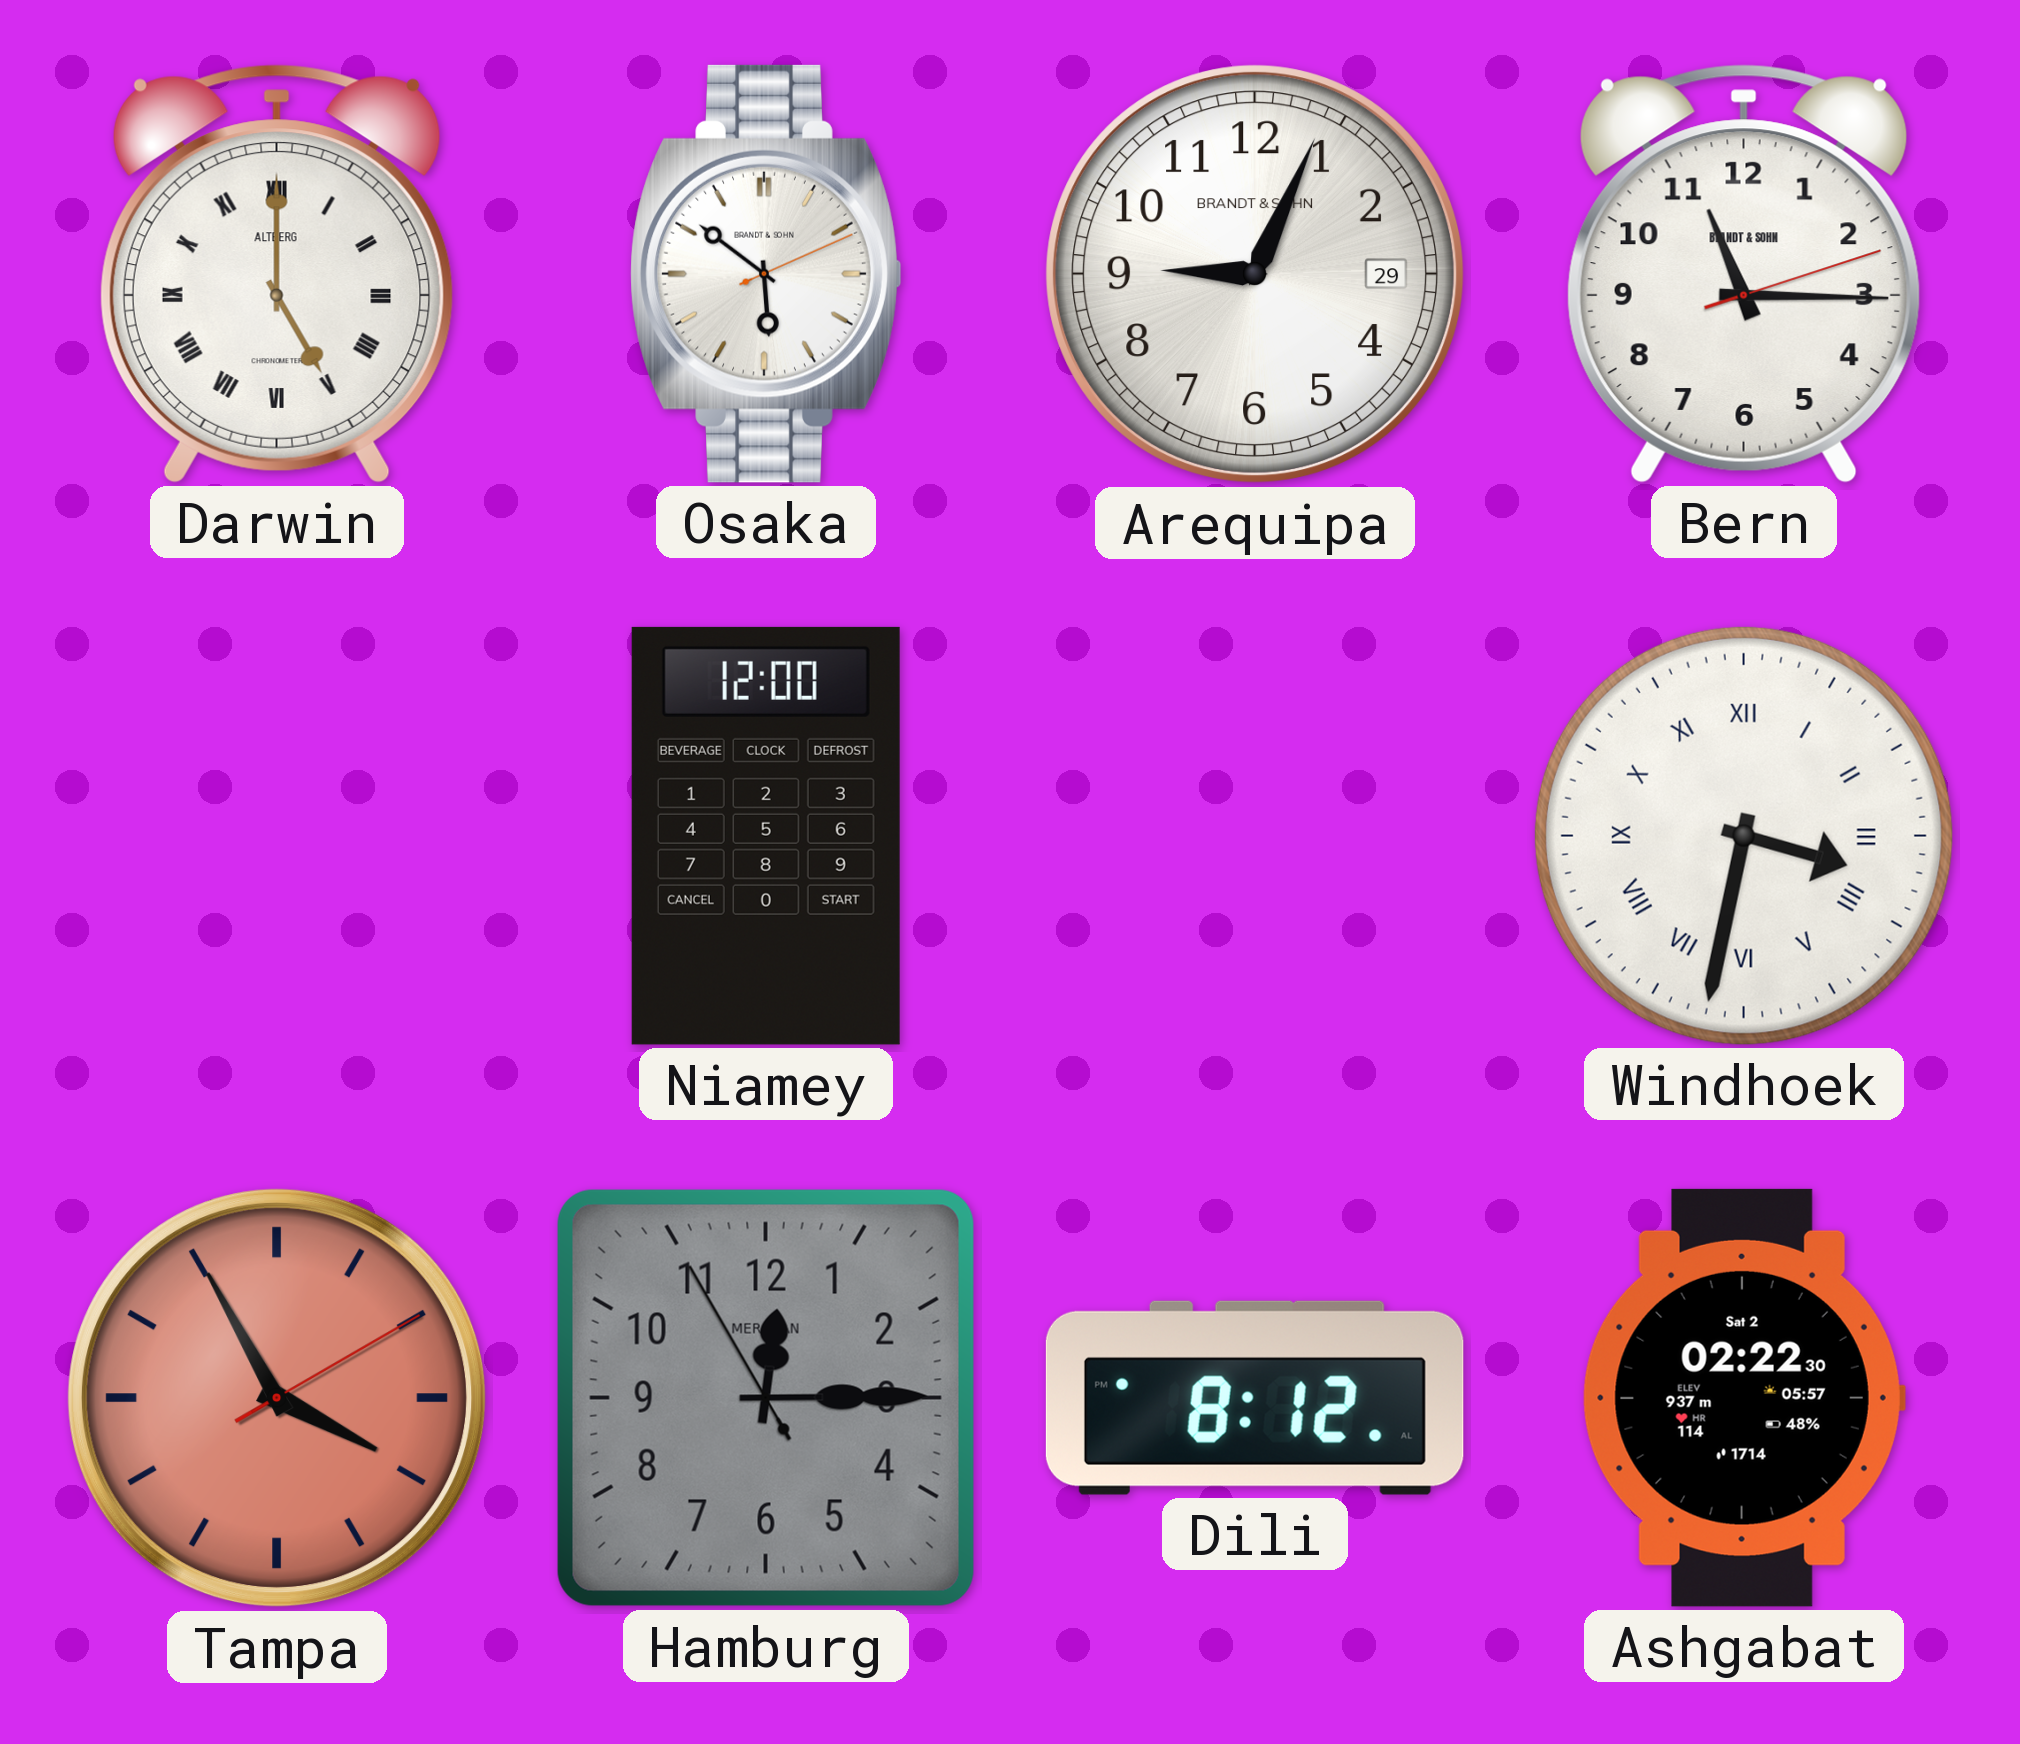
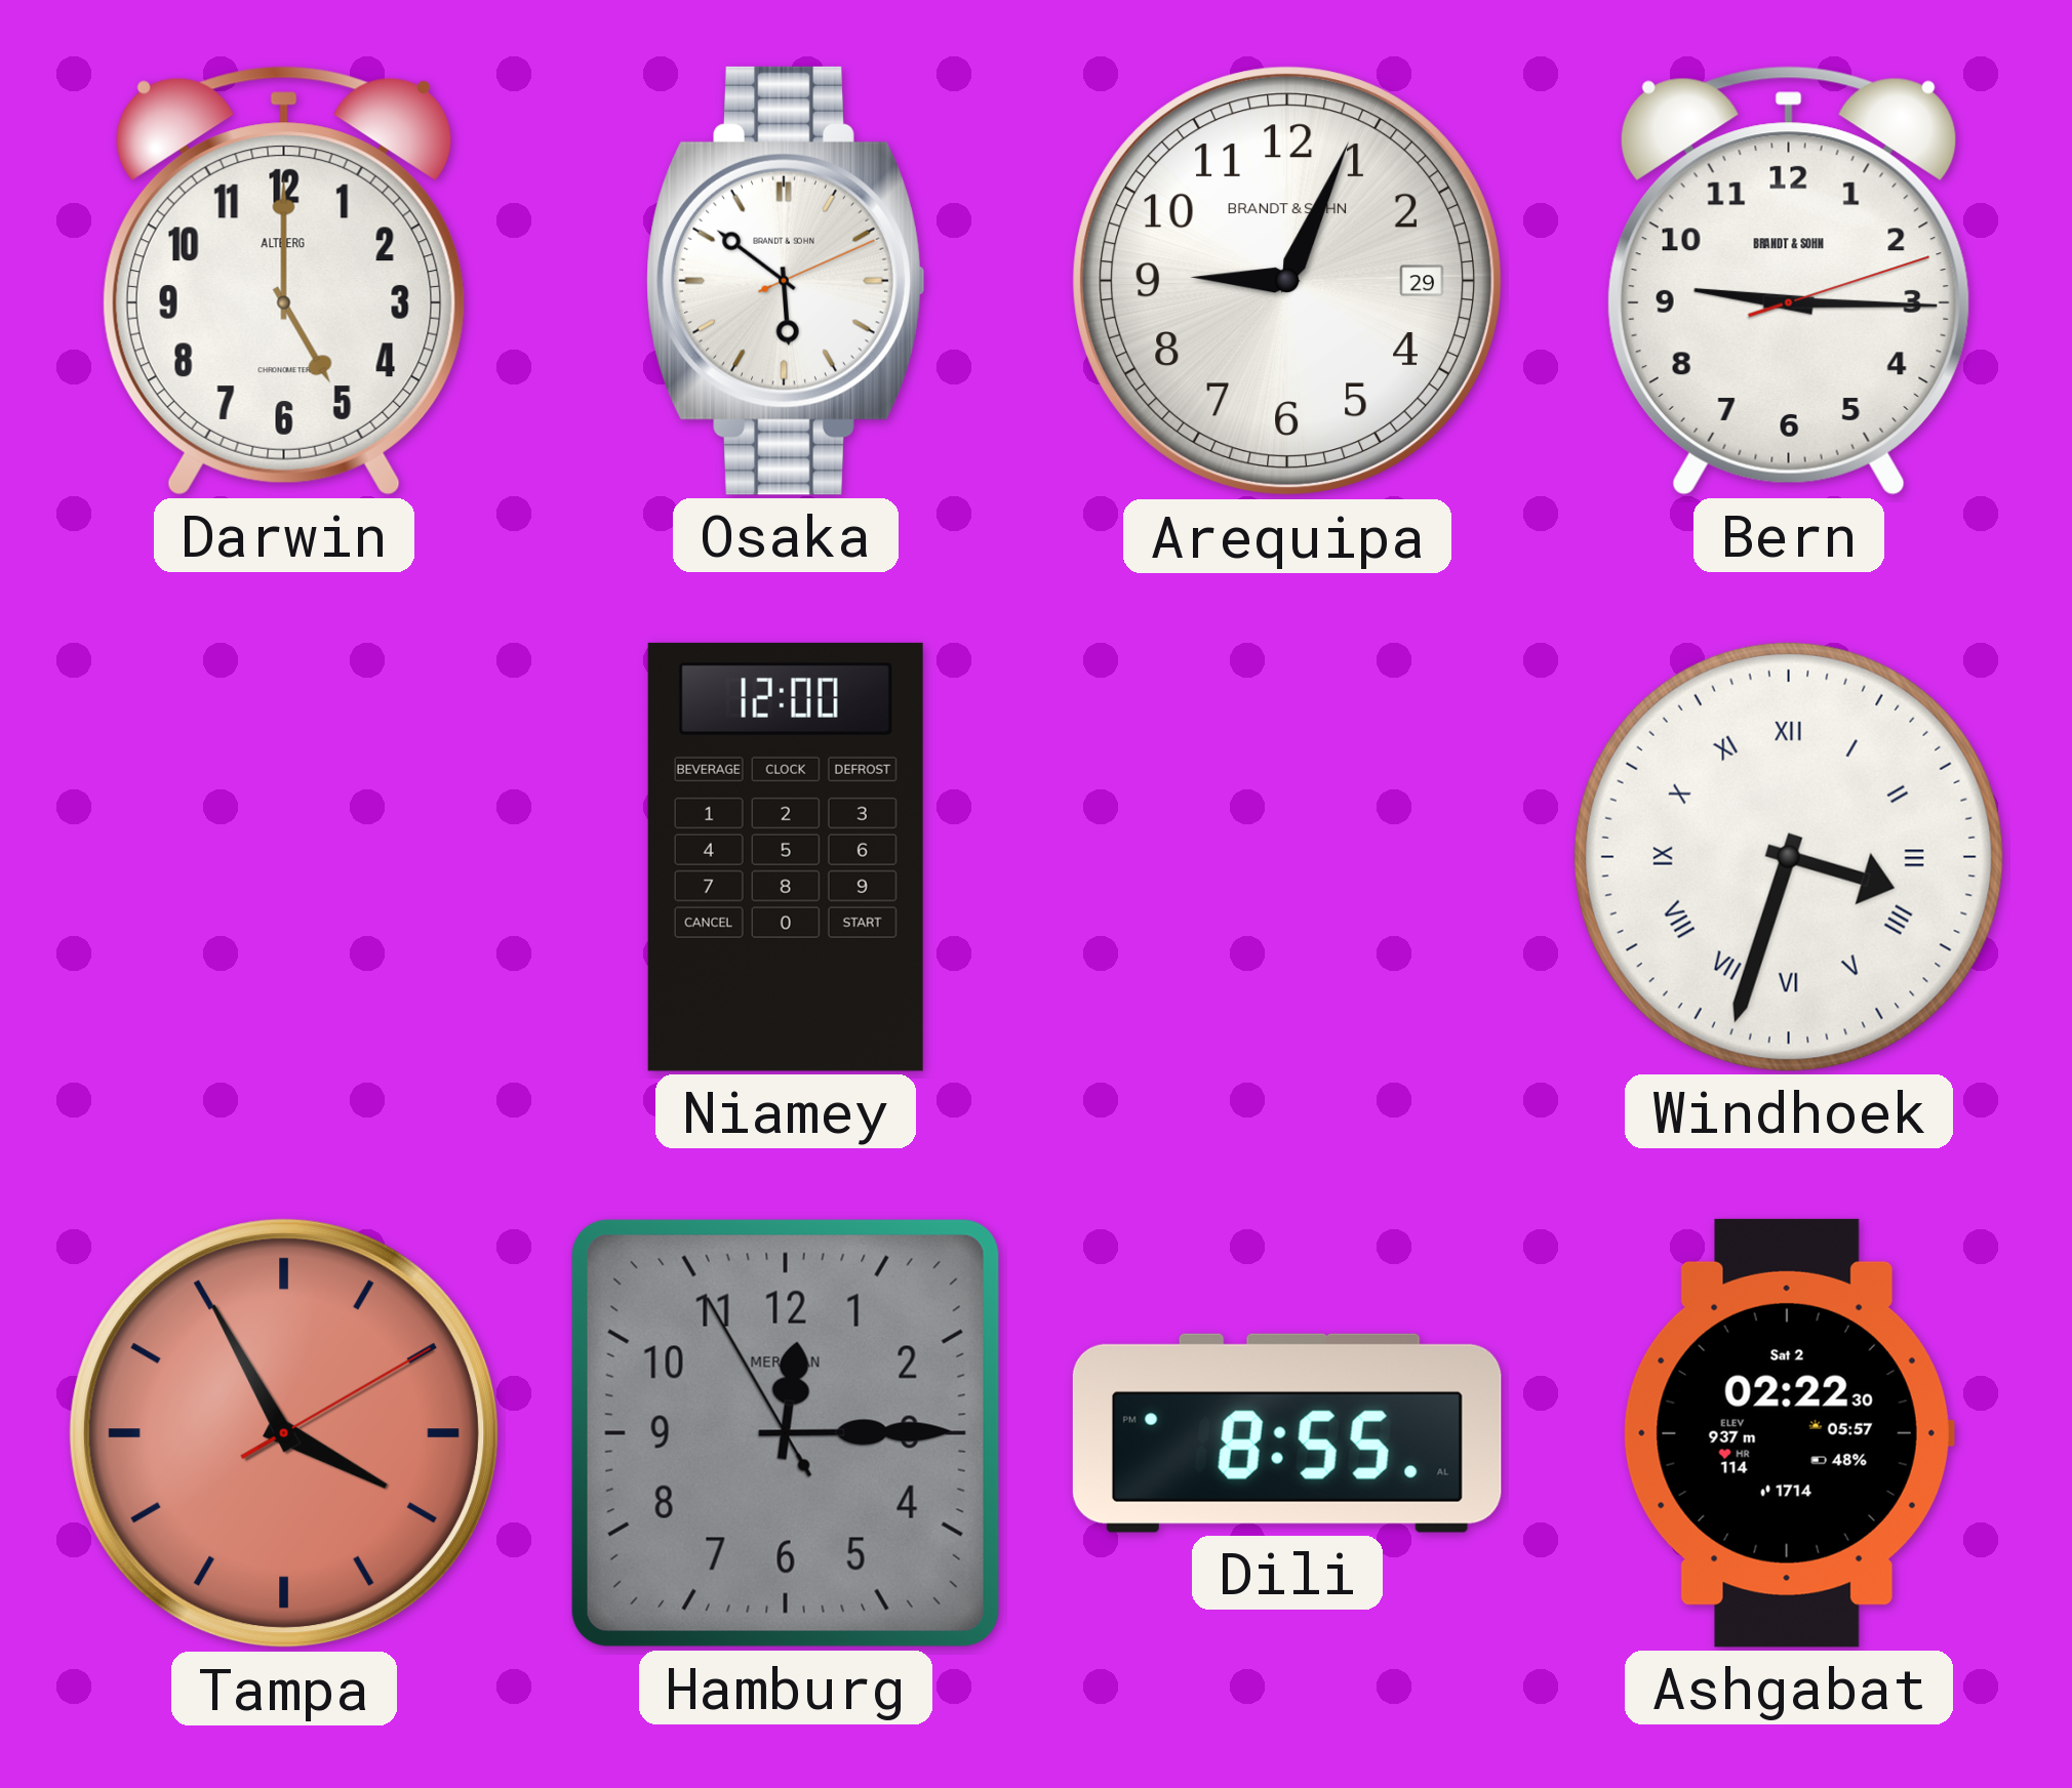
Darwin numerals: Roman -> Arabic (284, 281)
Bern: 11:15 -> 9:15 (1789, 281)
Windhoek: 3:32 -> 3:33 (1789, 857)
Dili: 8:12 -> 8:55 (1287, 1433)
